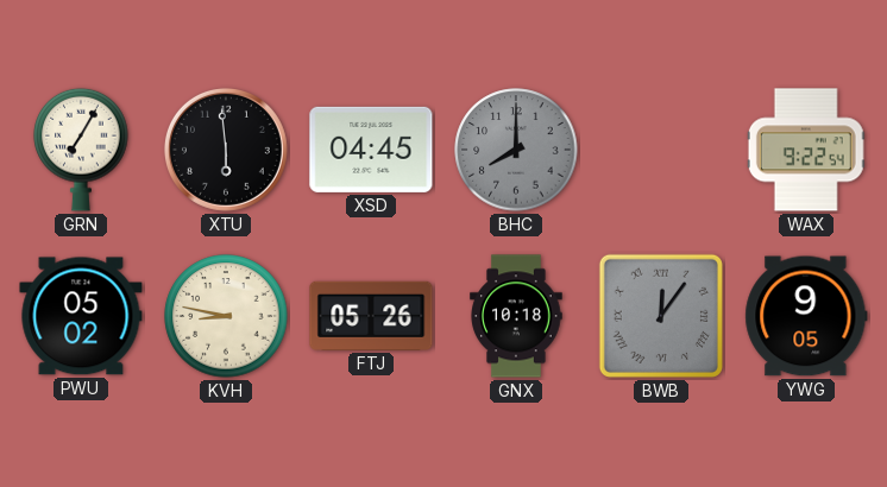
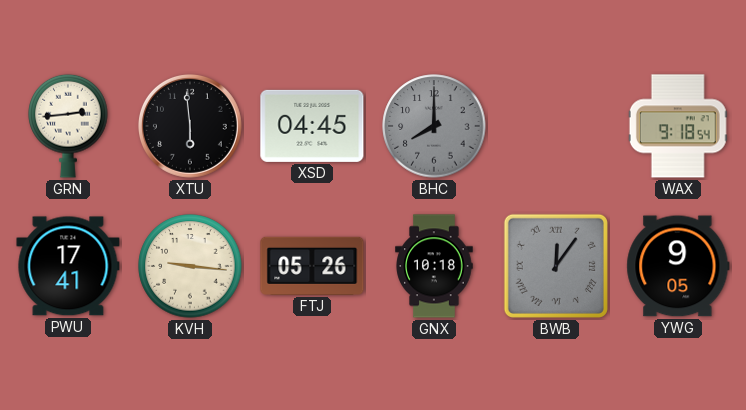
GRN: 7:05 -> 2:44 (68, 126)
WAX: 9:22 -> 9:18 (678, 126)
PWU: 05:02 -> 17:41 (68, 266)
KVH: 8:47 -> 9:16 (190, 266)
